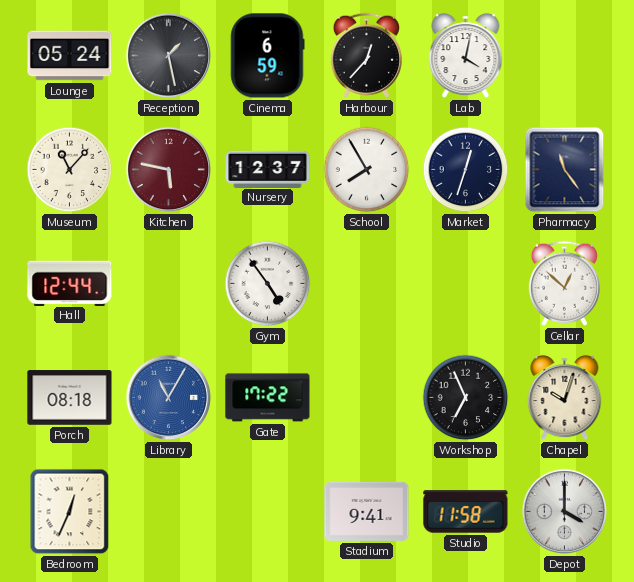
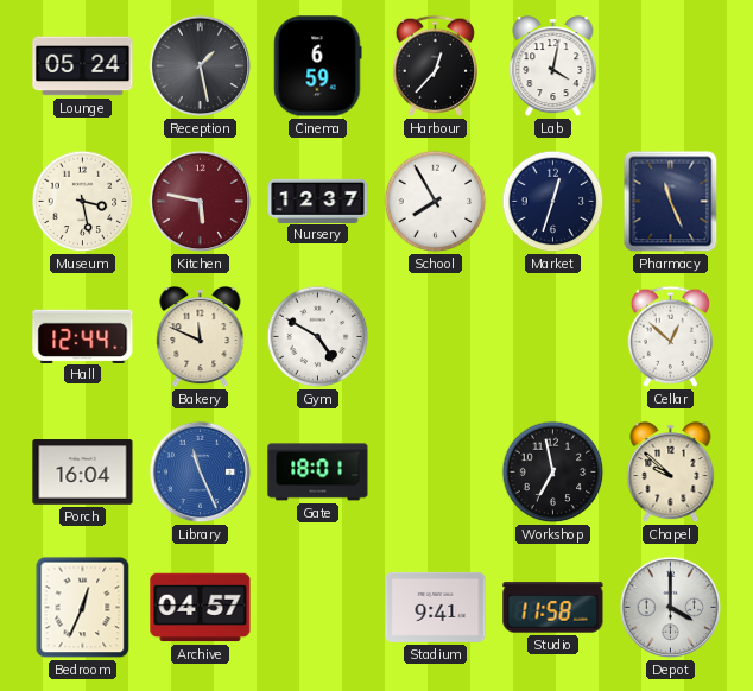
Museum: 11:07 -> 3:28 (83, 202)
Pharmacy: 11:24 -> 11:26 (671, 202)
Bakery: none -> 11:49 (201, 337)
Gym: 4:54 -> 4:50 (318, 337)
Porch: 08:18 -> 16:04 (83, 473)
Library: 11:05 -> 11:26 (201, 473)
Gate: 17:22 -> 18:01 (318, 473)
Workshop: 6:56 -> 6:58 (553, 473)
Chapel: 10:03 -> 9:52 (671, 473)
Archive: none -> 04:57 (201, 608)
